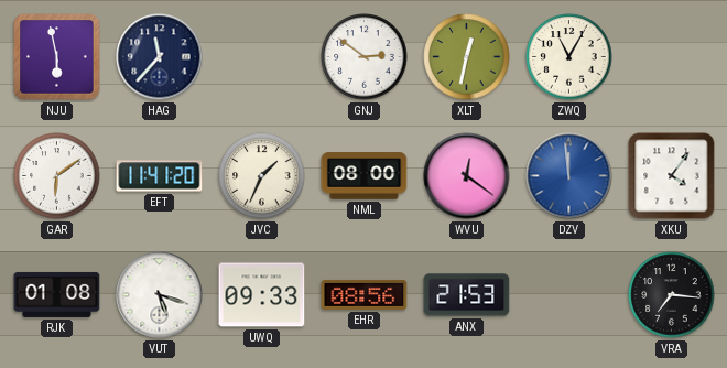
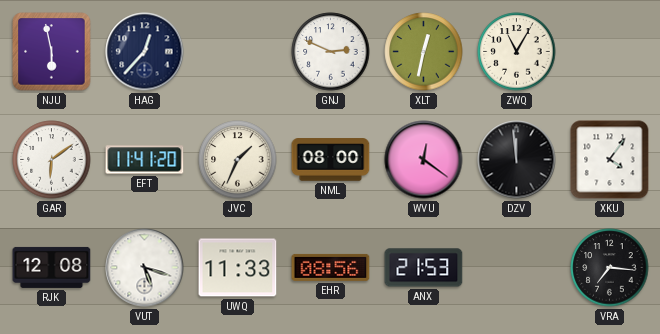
HAG: 11:37 -> 12:37 (145, 52)
GNJ: 2:51 -> 2:49 (331, 52)
DZV dial: blue -> black (517, 160)
RJK: 01:08 -> 12:08 (52, 267)
UWQ: 09:33 -> 11:33 (238, 268)
